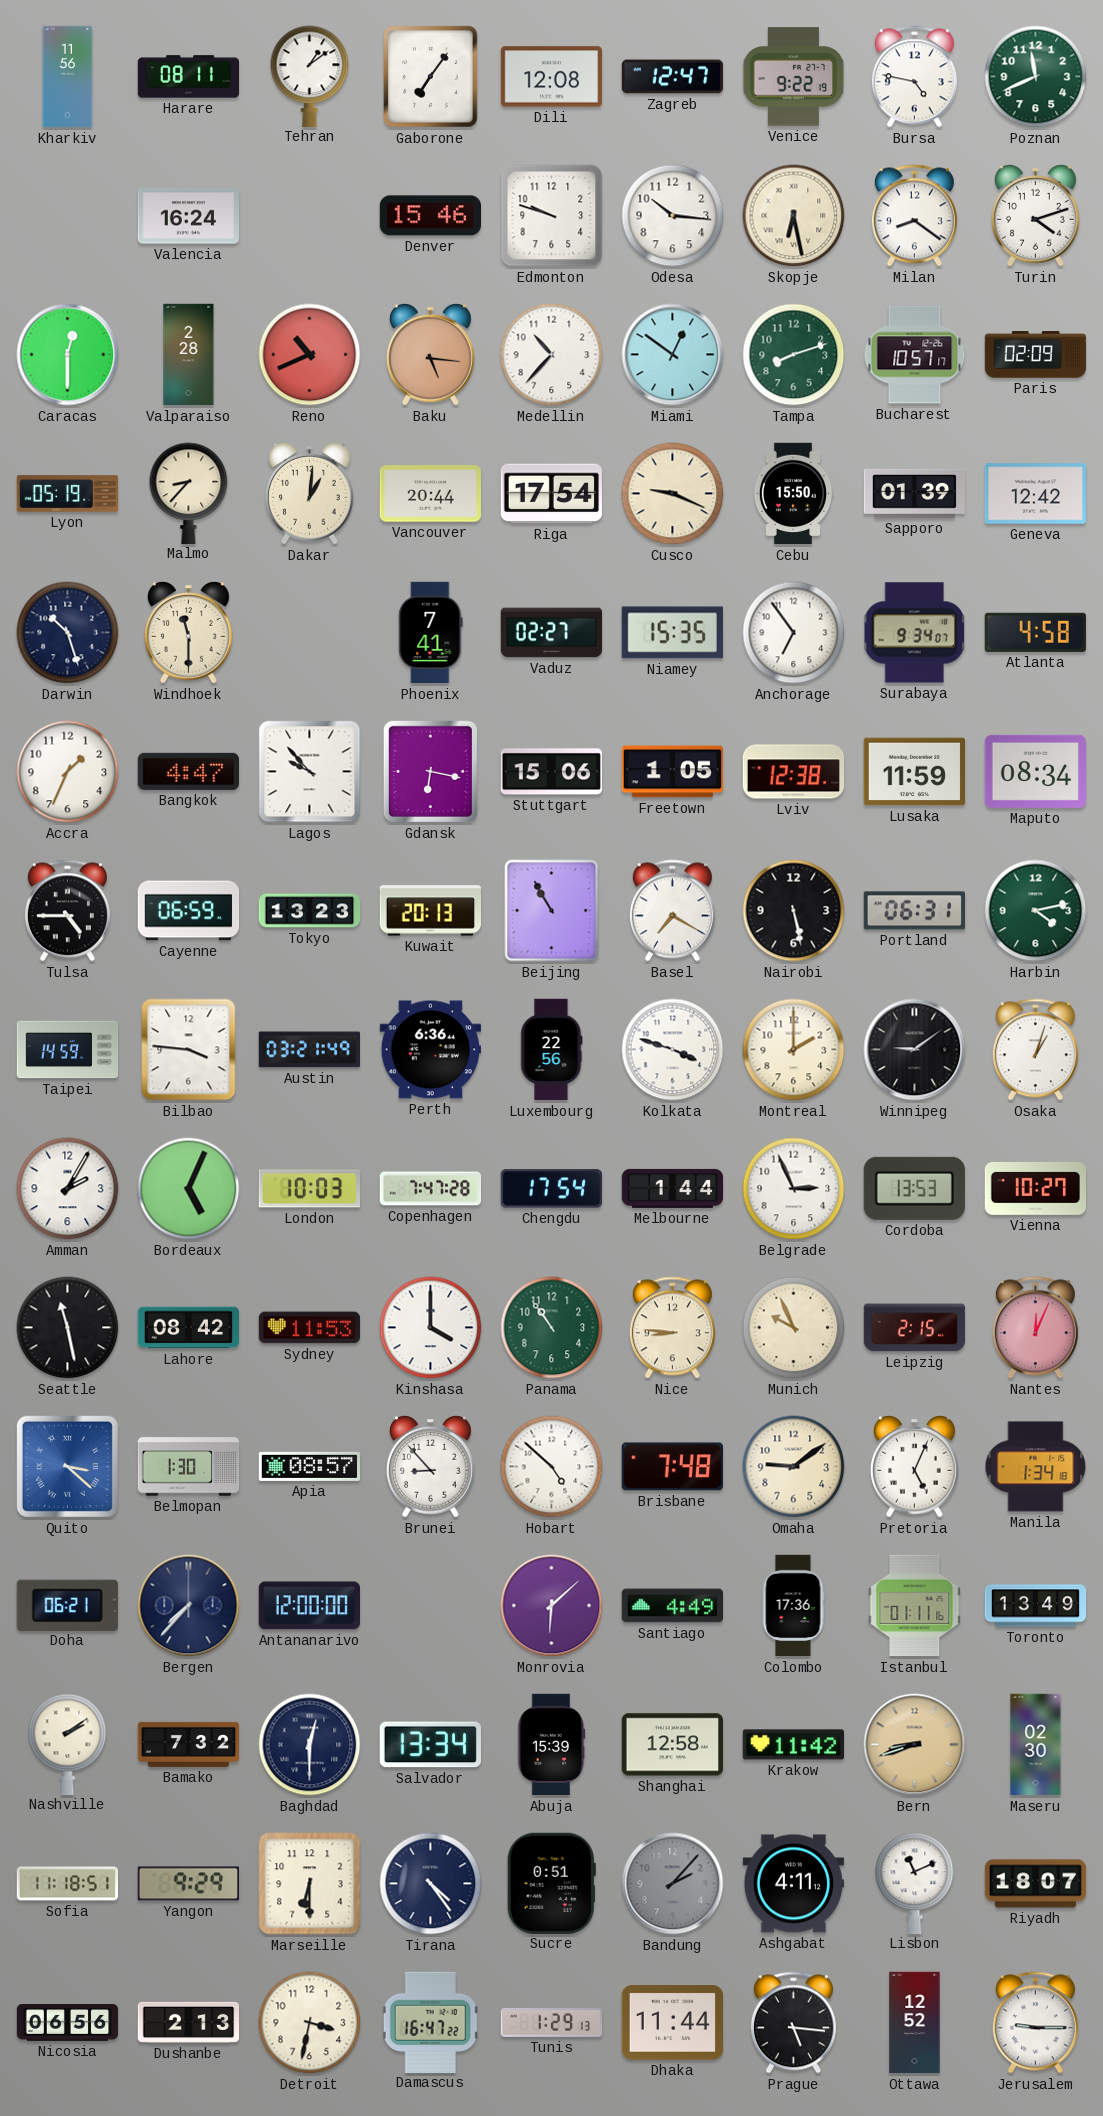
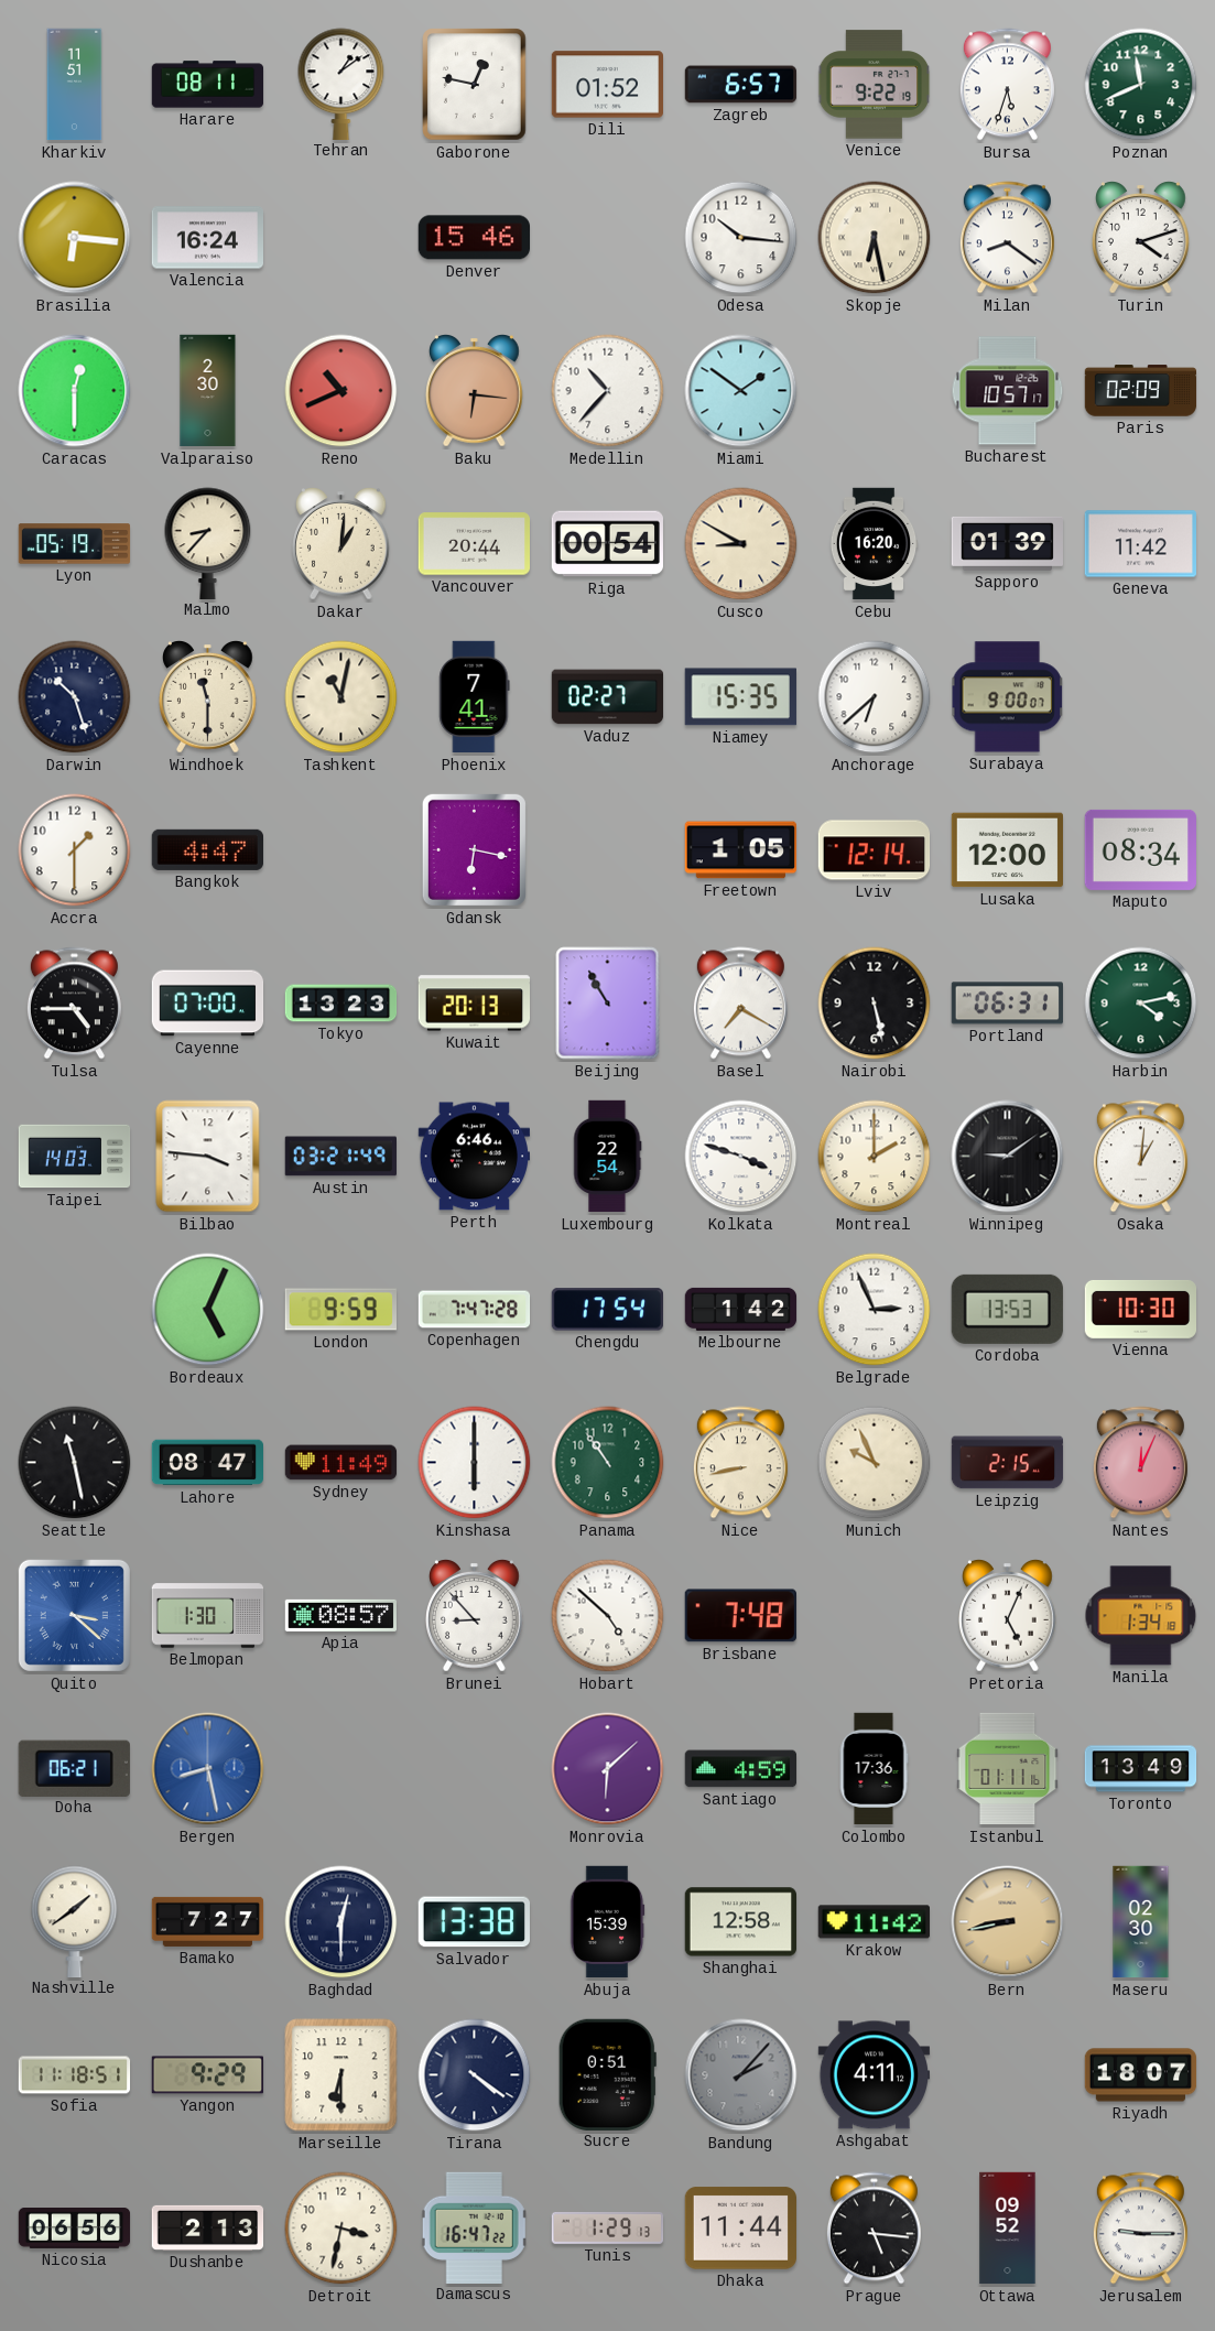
Kharkiv: 11:56 -> 11:51 (75, 85)
Gaborone: 7:06 -> 12:47 (475, 85)
Dili: 12:08 -> 01:52 (607, 85)
Zagreb: 12:47 -> 6:57 (741, 85)
Bursa: 4:47 -> 5:33 (1007, 85)
Brasilia: none -> 6:16 (75, 238)
Edmonton: 9:48 -> none (552, 216)
Valparaiso: 2:28 -> 2:30 (208, 391)
Baku: 5:16 -> 6:16 (475, 391)
Miami: 12:51 -> 1:51 (741, 391)
Tampa: 8:12 -> none (794, 355)
Riga: 17:54 -> 00:54 (607, 544)
Cusco: 9:19 -> 8:50 (741, 544)
Cebu: 15:50 -> 16:20 (874, 544)
Geneva: 12:42 -> 11:42 (1140, 544)
Tashkent: none -> 11:02 (341, 697)
Anchorage: 6:54 -> 6:38 (875, 697)
Surabaya: 9:34 -> 9:00 (1007, 697)
Atlanta: 4:58 -> none (1035, 632)
Accra: 1:34 -> 1:30 (75, 850)
Lagos: 9:53 -> none (310, 772)
Stuttgart: 15:06 -> none (551, 772)
Lviv: 12:38 -> 12:14 (875, 850)
Lusaka: 11:59 -> 12:00 (1007, 850)
Cayenne: 06:59 -> 07:00 (208, 1004)
Taipei: 14:59 -> 14:03 (75, 1157)
Perth: 6:36 -> 6:46 (475, 1157)
Luxembourg: 22:56 -> 22:54 (608, 1157)
Osaka: 1:03 -> 1:01 (1140, 1157)
Amman: 2:05 -> none (68, 1189)
London: 10:03 -> 9:59 (340, 1310)
Melbourne: 1:44 -> 1:42 (741, 1309)
Vienna: 10:27 -> 10:30 (1140, 1309)
Lahore: 08:42 -> 08:47 (208, 1463)
Sydney: 11:53 -> 11:49 (341, 1463)
Kinshasa: 4:00 -> 6:00 (475, 1463)
Nice: 8:46 -> 8:43 (740, 1463)
Omaha: 9:09 -> none (794, 1467)
Bergen: 7:37 -> 8:28 (208, 1769)
Bergen dial: navy -> blue (208, 1769)
Antananarivo: 12:00 -> none (309, 1606)
Santiago: 4:49 -> 4:59 (740, 1769)
Nashville: 2:09 -> 1:39 (75, 1921)
Bamako: 7:32 -> 7:27 (208, 1921)
Salvador: 13:34 -> 13:38 (474, 1922)
Bern: 8:42 -> 8:43 (1008, 1922)
Tirana: 4:24 -> 4:21 (475, 2075)
Lisbon: 11:11 -> none (915, 1883)
Ottawa: 12:52 -> 09:52 (1008, 2229)
